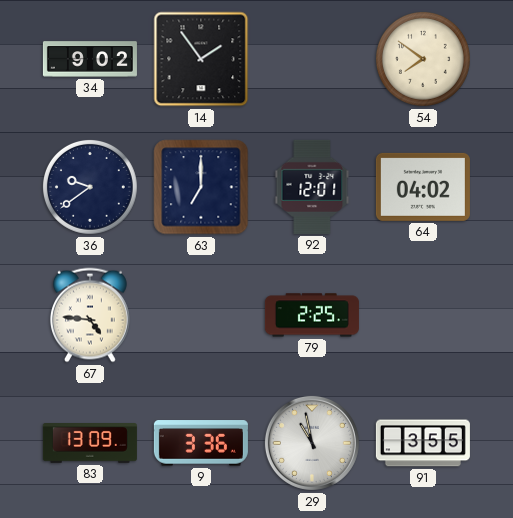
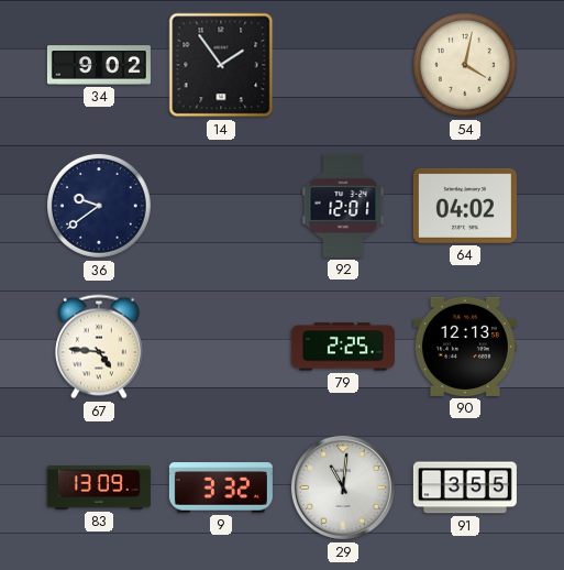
54: 7:51 -> 4:02 (465, 65)
63: 7:00 -> none (201, 187)
90: none -> 12:13 (465, 347)
9: 3:36 -> 3:32 (221, 487)
29: 10:58 -> 11:01 (343, 487)
